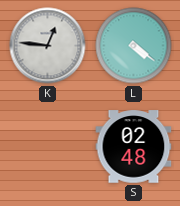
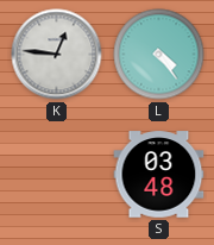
L: 4:21 -> 4:24 (159, 55)
S: 02:48 -> 03:48 (159, 175)
